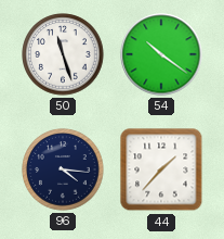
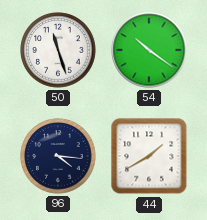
44: 1:37 -> 1:40 (149, 156)
